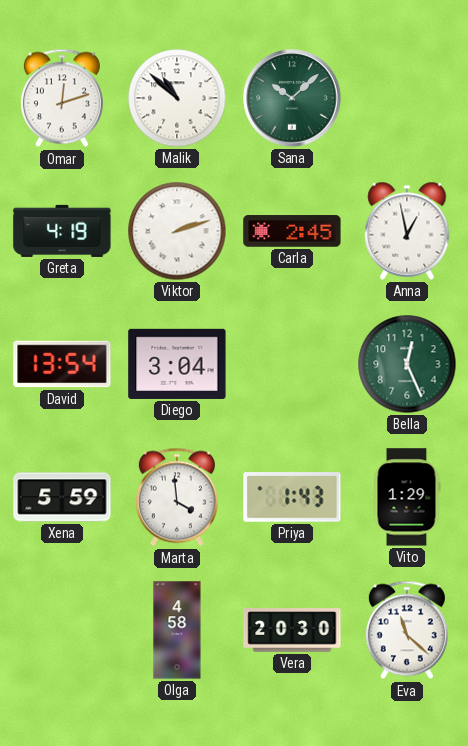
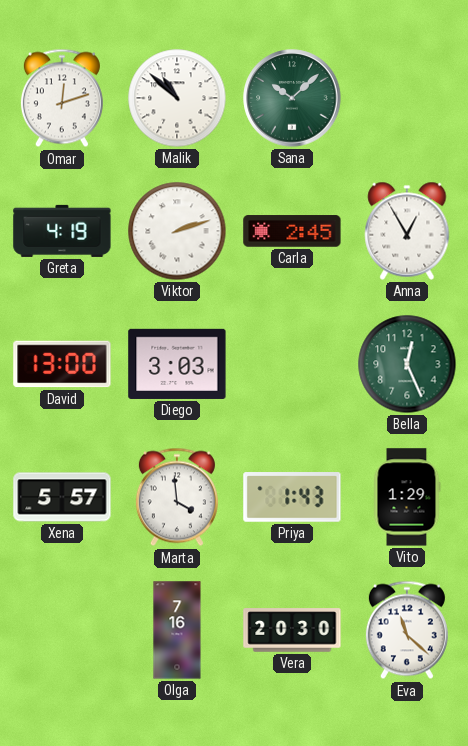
Anna: 12:58 -> 12:55 (407, 231)
David: 13:54 -> 13:00 (62, 364)
Diego: 3:04 -> 3:03 (177, 364)
Xena: 5:59 -> 5:57 (62, 497)
Olga: 4:58 -> 7:16 (177, 630)
